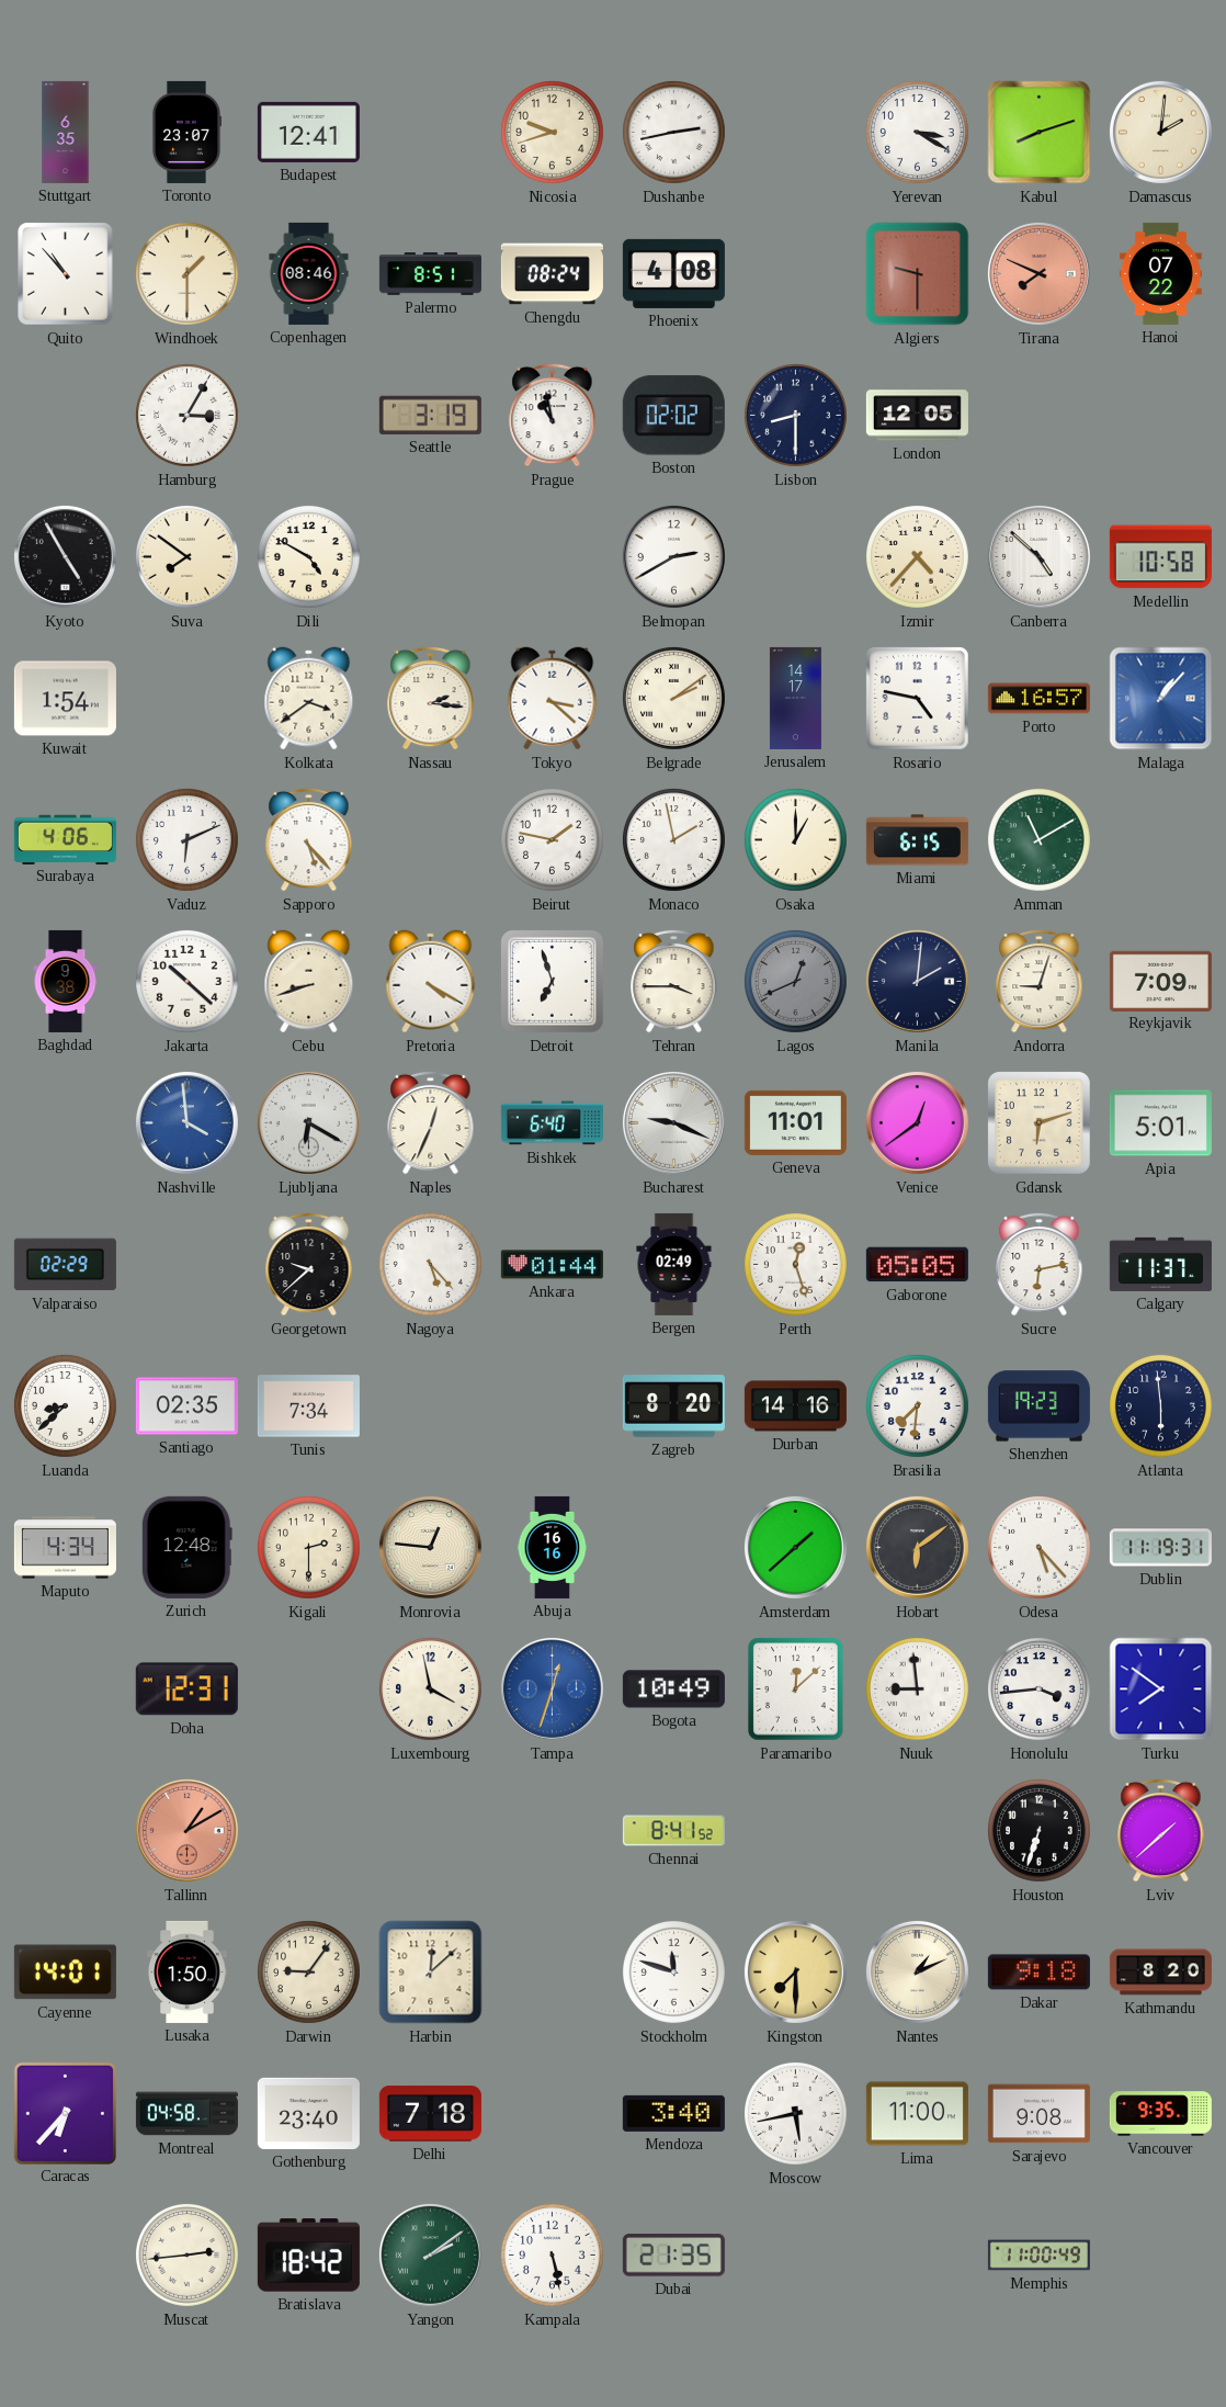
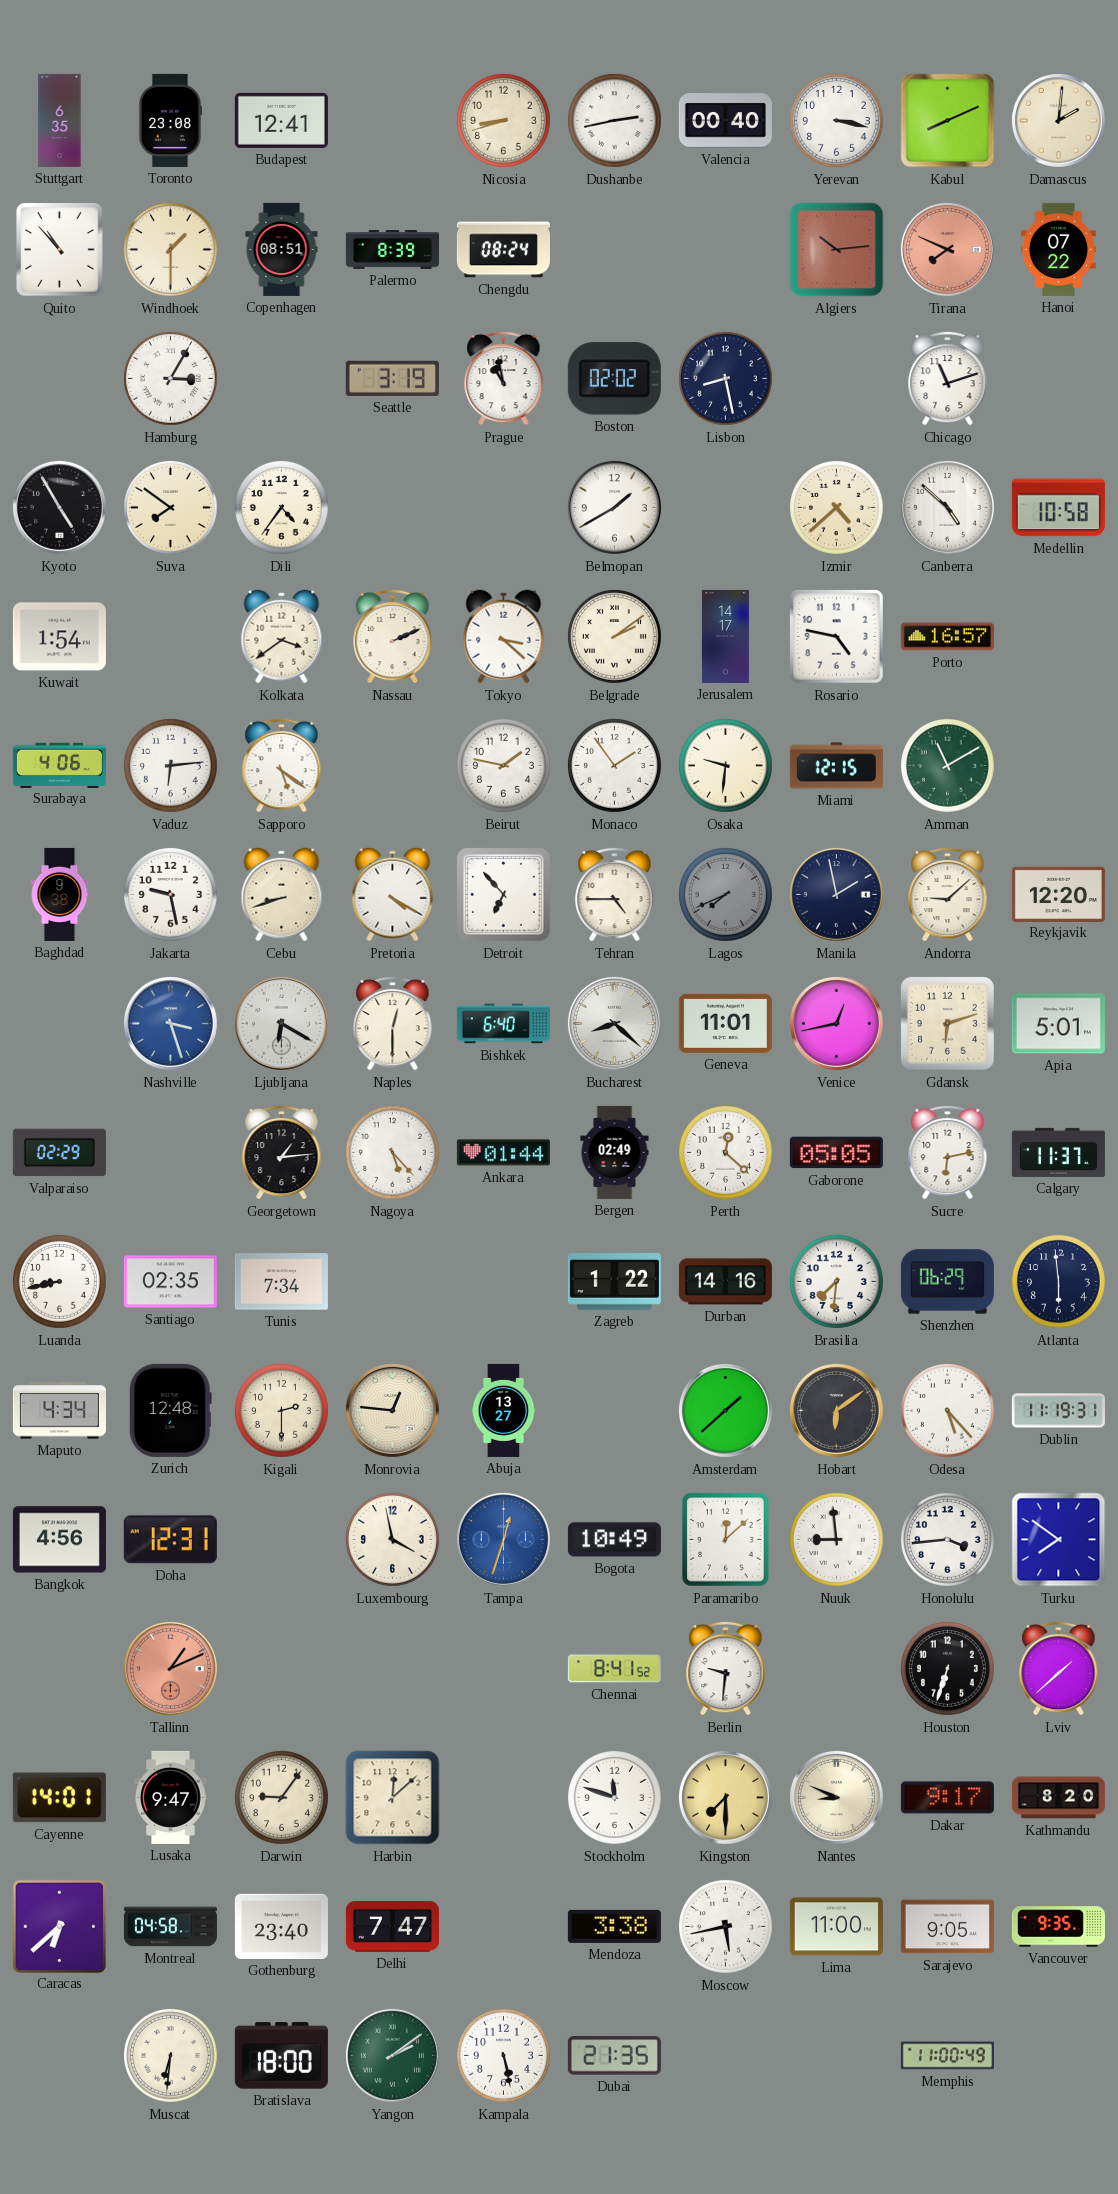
Toronto: 23:07 -> 23:08 (169, 120)
Nicosia: 9:42 -> 8:42 (504, 121)
Valencia: none -> 00:40 (725, 121)
Yerevan: 3:20 -> 3:17 (837, 121)
Kabul: 8:12 -> 8:11 (948, 121)
Copenhagen: 08:46 -> 08:51 (282, 249)
Palermo: 8:51 -> 8:39 (392, 250)
Phoenix: 4:08 -> none (673, 273)
Algiers: 9:30 -> 10:14 (837, 250)
Lisbon: 8:30 -> 8:28 (726, 379)
London: 12:05 -> none (917, 416)
Chicago: none -> 11:12 (948, 378)
Dili: 4:50 -> 4:36 (282, 508)
Belmopan: 2:40 -> 1:40 (614, 507)
Izmir: 4:37 -> 4:38 (837, 508)
Nassau: 2:16 -> 2:11 (393, 636)
Malaga: 1:07 -> none (1161, 699)
Vaduz: 6:11 -> 6:14 (171, 766)
Sapporo: 5:23 -> 5:21 (282, 765)
Monaco: 1:58 -> 1:54 (615, 766)
Osaka: 1:00 -> 9:31 (726, 766)
Miami: 6:15 -> 12:15 (836, 766)
Jakarta: 10:22 -> 9:28 (171, 895)
Detroit: 6:57 -> 6:53 (503, 894)
Tehran: 3:45 -> 4:45 (615, 894)
Lagos: 12:41 -> 7:41 (726, 895)
Manila: 2:01 -> 1:58 (836, 894)
Andorra: 9:03 -> 9:08 (948, 894)
Reykjavik: 7:09 -> 12:20 (1058, 894)
Nashville: 3:59 -> 3:27 (170, 1023)
Naples: 12:34 -> 12:30 (393, 1023)
Bucharest: 9:19 -> 8:22 (614, 1023)
Venice: 12:39 -> 12:43 (836, 1023)
Georgetown: 9:38 -> 1:14 (282, 1152)
Perth: 12:27 -> 12:22 (726, 1153)
Luanda: 8:38 -> 8:43 (60, 1282)
Zagreb: 8:20 -> 1:22 (614, 1282)
Shenzhen: 19:23 -> 06:29 (947, 1282)
Abuja: 16:16 -> 13:27 (504, 1410)
Bangkok: none -> 4:56 (59, 1540)
Tallinn: 1:10 -> 1:11 (170, 1668)
Berlin: none -> 9:31 (726, 1668)
Lusaka: 1:50 -> 9:47 (171, 1797)
Nantes: 1:11 -> 8:49 (836, 1797)
Dakar: 9:18 -> 9:17 (947, 1798)
Caracas: 6:37 -> 6:38 (59, 1926)
Delhi: 7:18 -> 7:47 (392, 1927)
Mendoza: 3:40 -> 3:38 (614, 1926)
Sarajevo: 9:08 -> 9:05 (947, 1927)
Muscat: 2:44 -> 6:31 (171, 2056)
Bratislava: 18:42 -> 18:00 (281, 2056)
